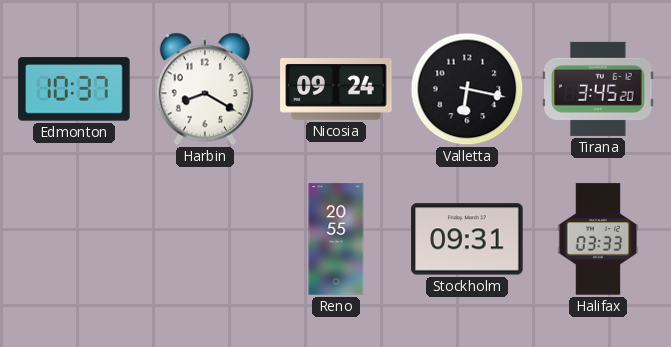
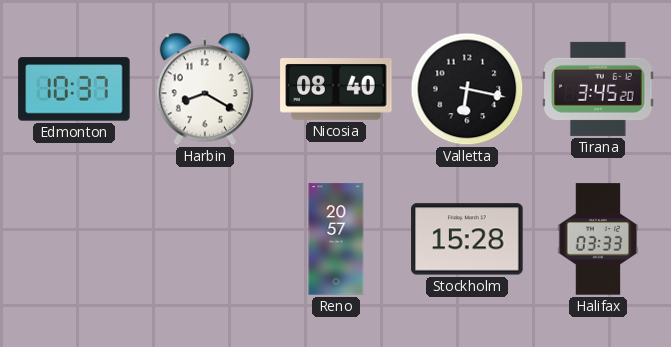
Nicosia: 09:24 -> 08:40 (336, 90)
Reno: 20:55 -> 20:57 (336, 239)
Stockholm: 09:31 -> 15:28 (467, 239)
